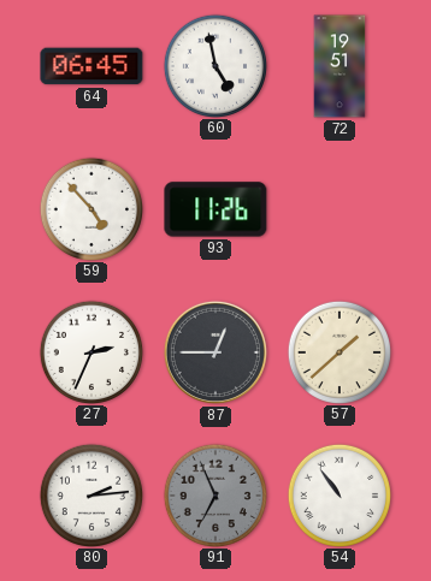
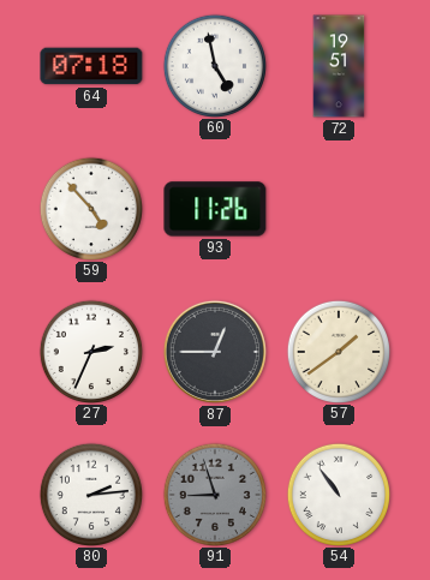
64: 06:45 -> 07:18 (91, 66)
57: 1:38 -> 1:39 (338, 351)
91: 6:56 -> 8:57 (214, 494)
